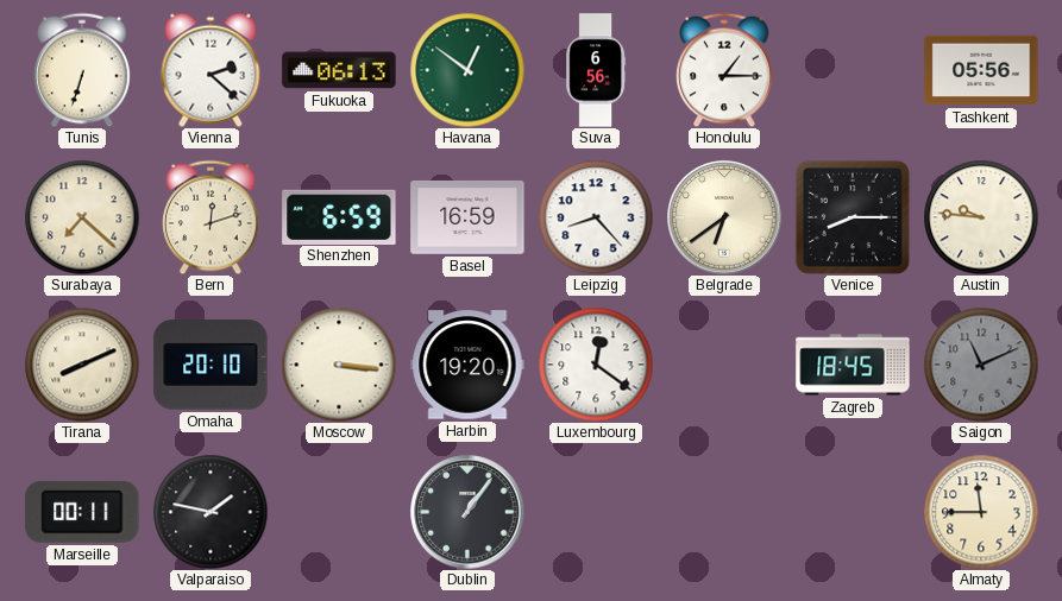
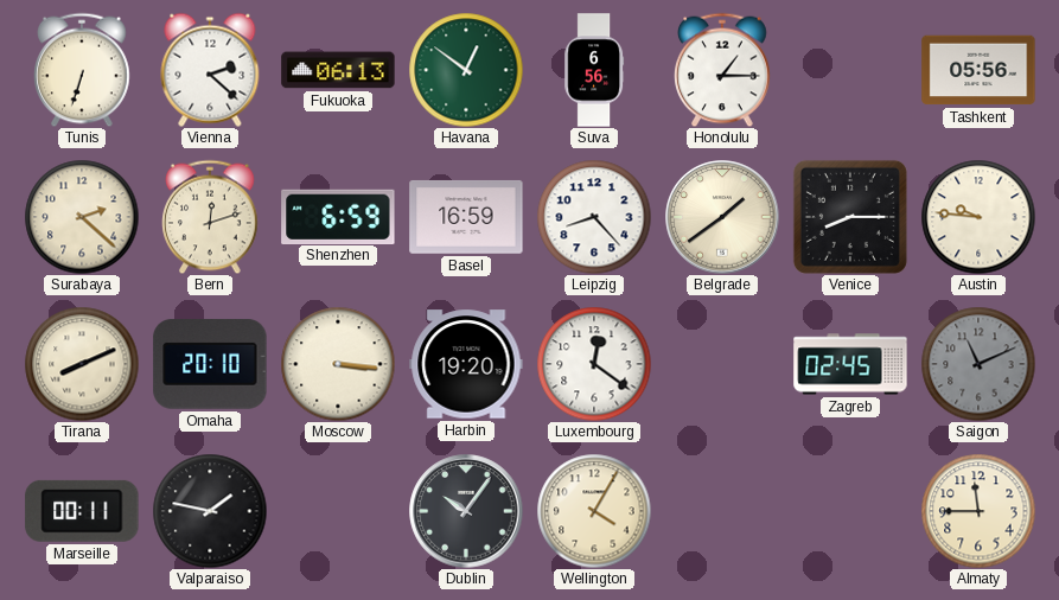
Surabaya: 7:22 -> 2:22 (82, 217)
Belgrade: 6:39 -> 1:39 (722, 217)
Zagreb: 18:45 -> 02:45 (850, 364)
Dublin: 1:06 -> 10:06 (466, 511)
Wellington: none -> 4:05 (594, 511)
